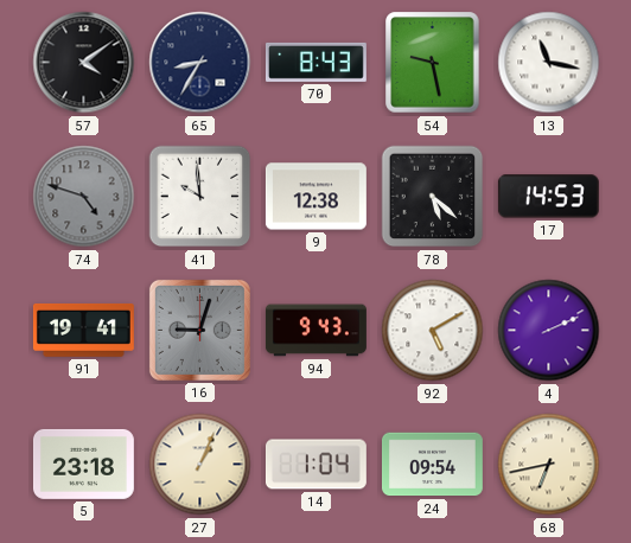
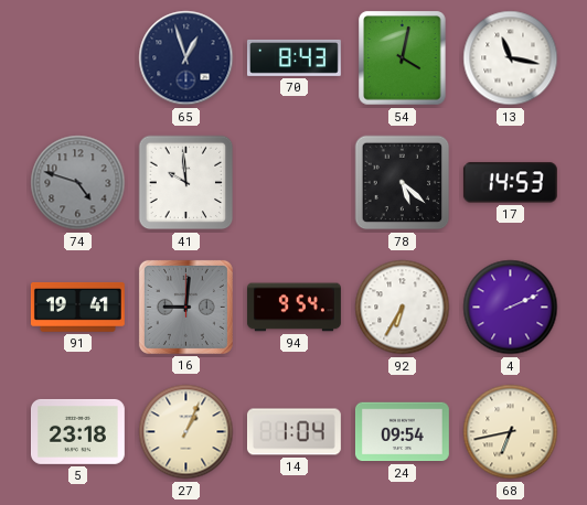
57: 4:09 -> none (84, 63)
65: 8:35 -> 12:57 (186, 58)
54: 9:28 -> 4:02 (403, 58)
9: 12:38 -> none (315, 197)
16: 9:03 -> 9:01 (185, 307)
94: 9:43 -> 9:54 (293, 308)
92: 5:10 -> 6:35 (403, 308)
